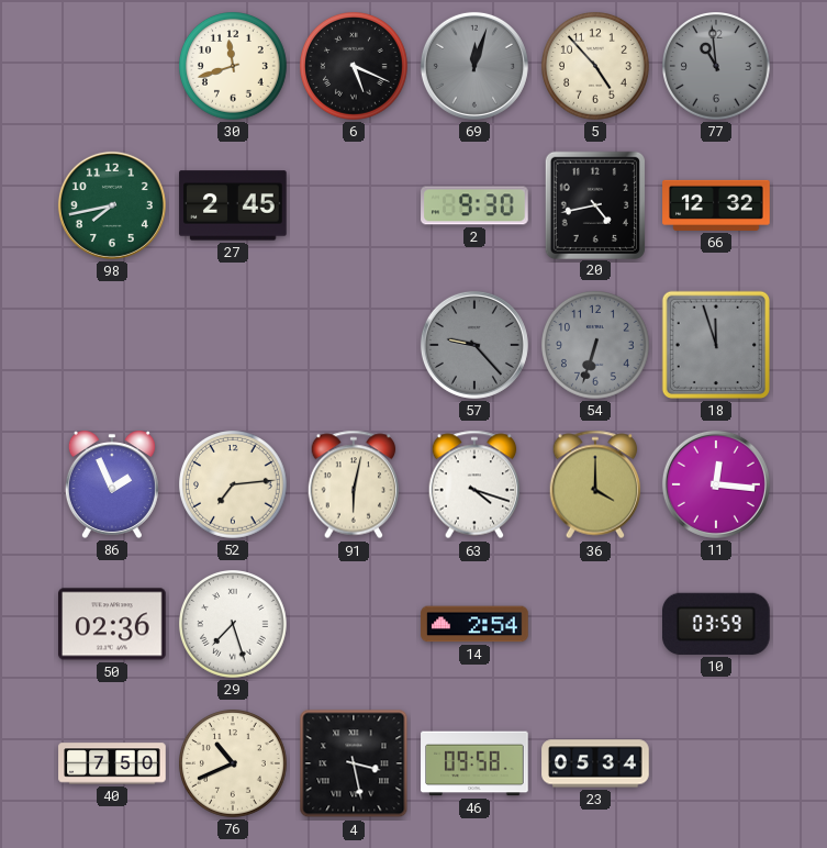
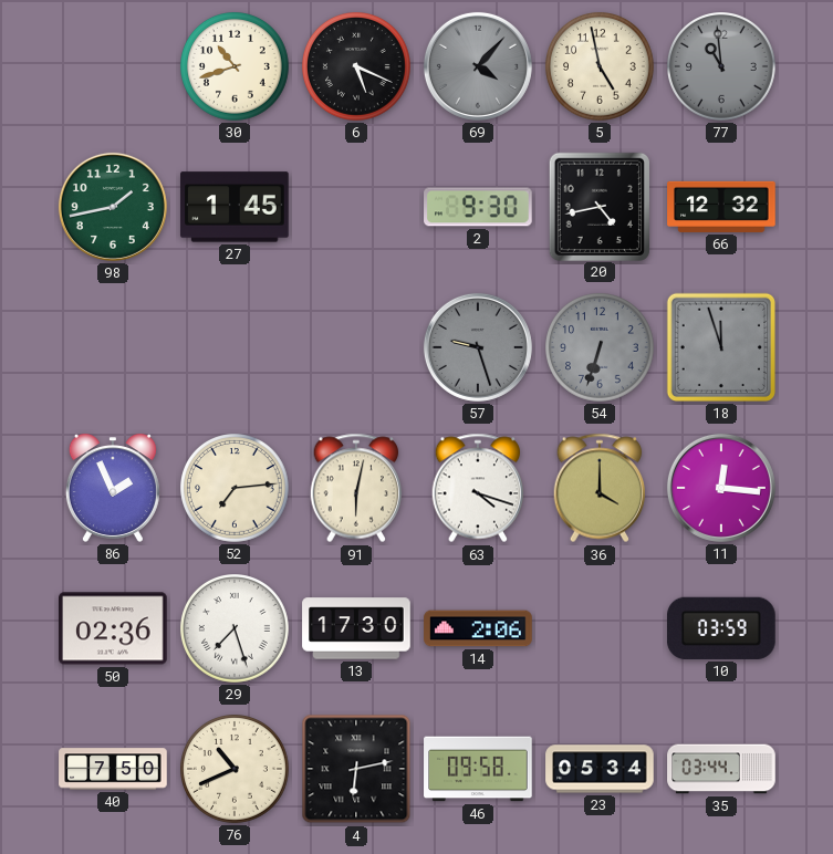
30: 11:42 -> 10:42 (236, 67)
69: 12:03 -> 4:07 (478, 66)
5: 4:53 -> 4:58 (601, 67)
98: 7:43 -> 1:43 (113, 207)
27: 2:45 -> 1:45 (235, 207)
57: 9:23 -> 9:27 (478, 347)
13: none -> 17:30 (356, 628)
14: 2:54 -> 2:06 (478, 628)
4: 3:28 -> 6:13 (356, 769)
35: none -> 03:44 (721, 769)
